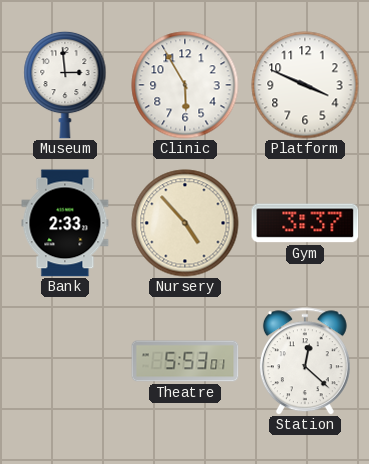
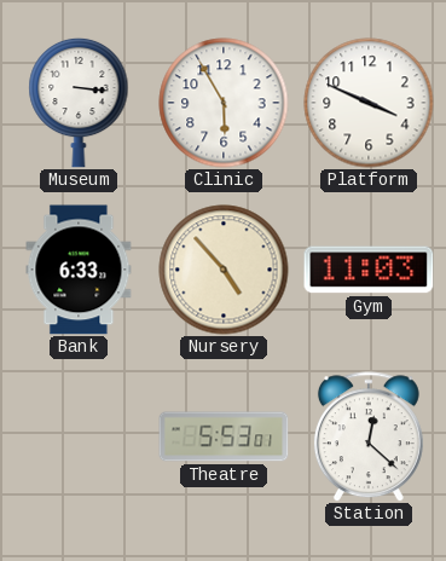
Museum: 2:59 -> 3:16 (79, 103)
Bank: 2:33 -> 6:33 (79, 270)
Gym: 3:37 -> 11:03 (369, 270)
